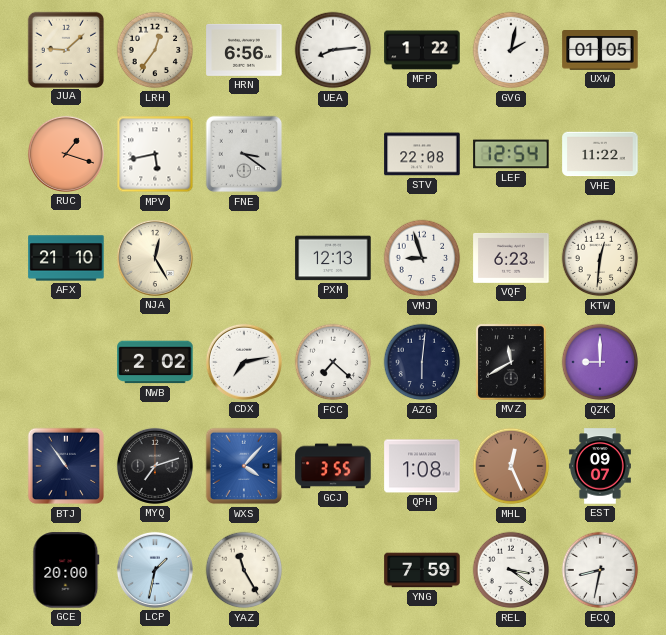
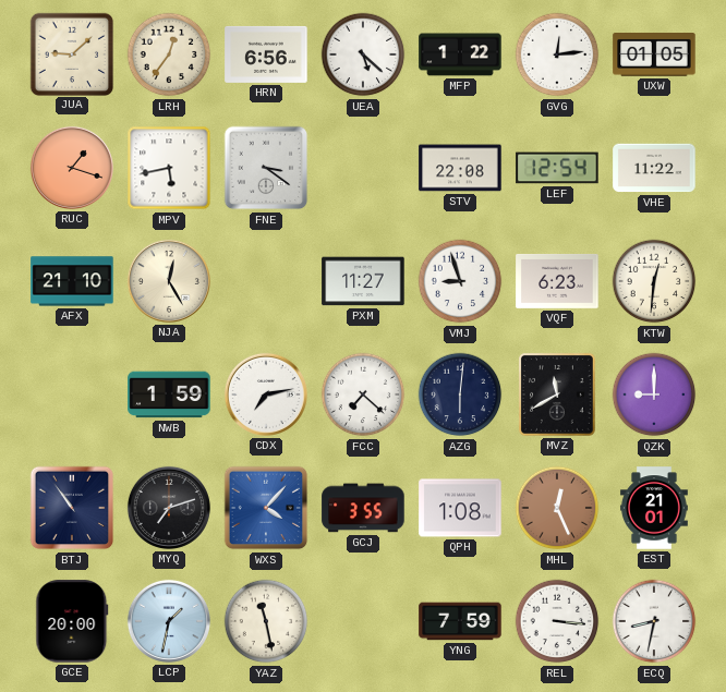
UEA: 8:14 -> 5:22 (363, 54)
GVG: 2:02 -> 12:14 (557, 54)
PXM: 12:13 -> 11:27 (363, 281)
NWB: 2:02 -> 1:59 (169, 394)
EST: 09:07 -> 21:01 (654, 508)
YAZ: 11:25 -> 11:28 (266, 621)
REL: 3:21 -> 3:16 (557, 621)
